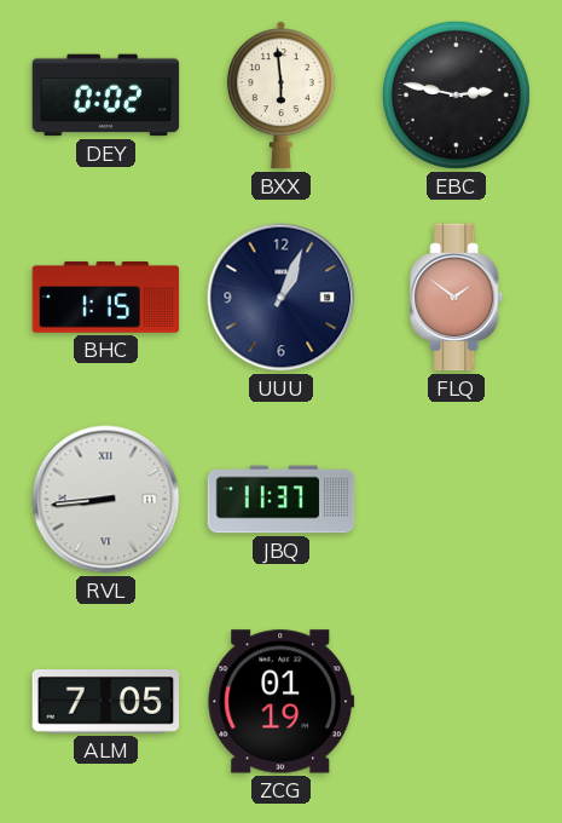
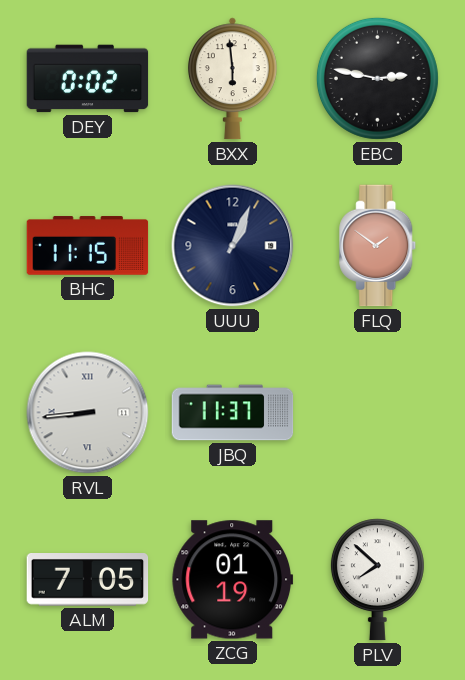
BHC: 1:15 -> 11:15 (88, 246)
PLV: none -> 7:52 (377, 580)
